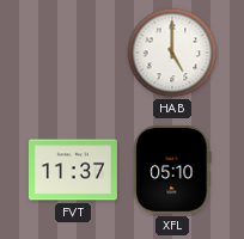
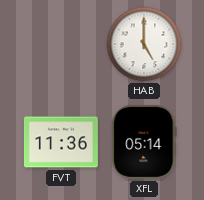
FVT: 11:37 -> 11:36 (61, 142)
XFL: 05:10 -> 05:14 (144, 142)
